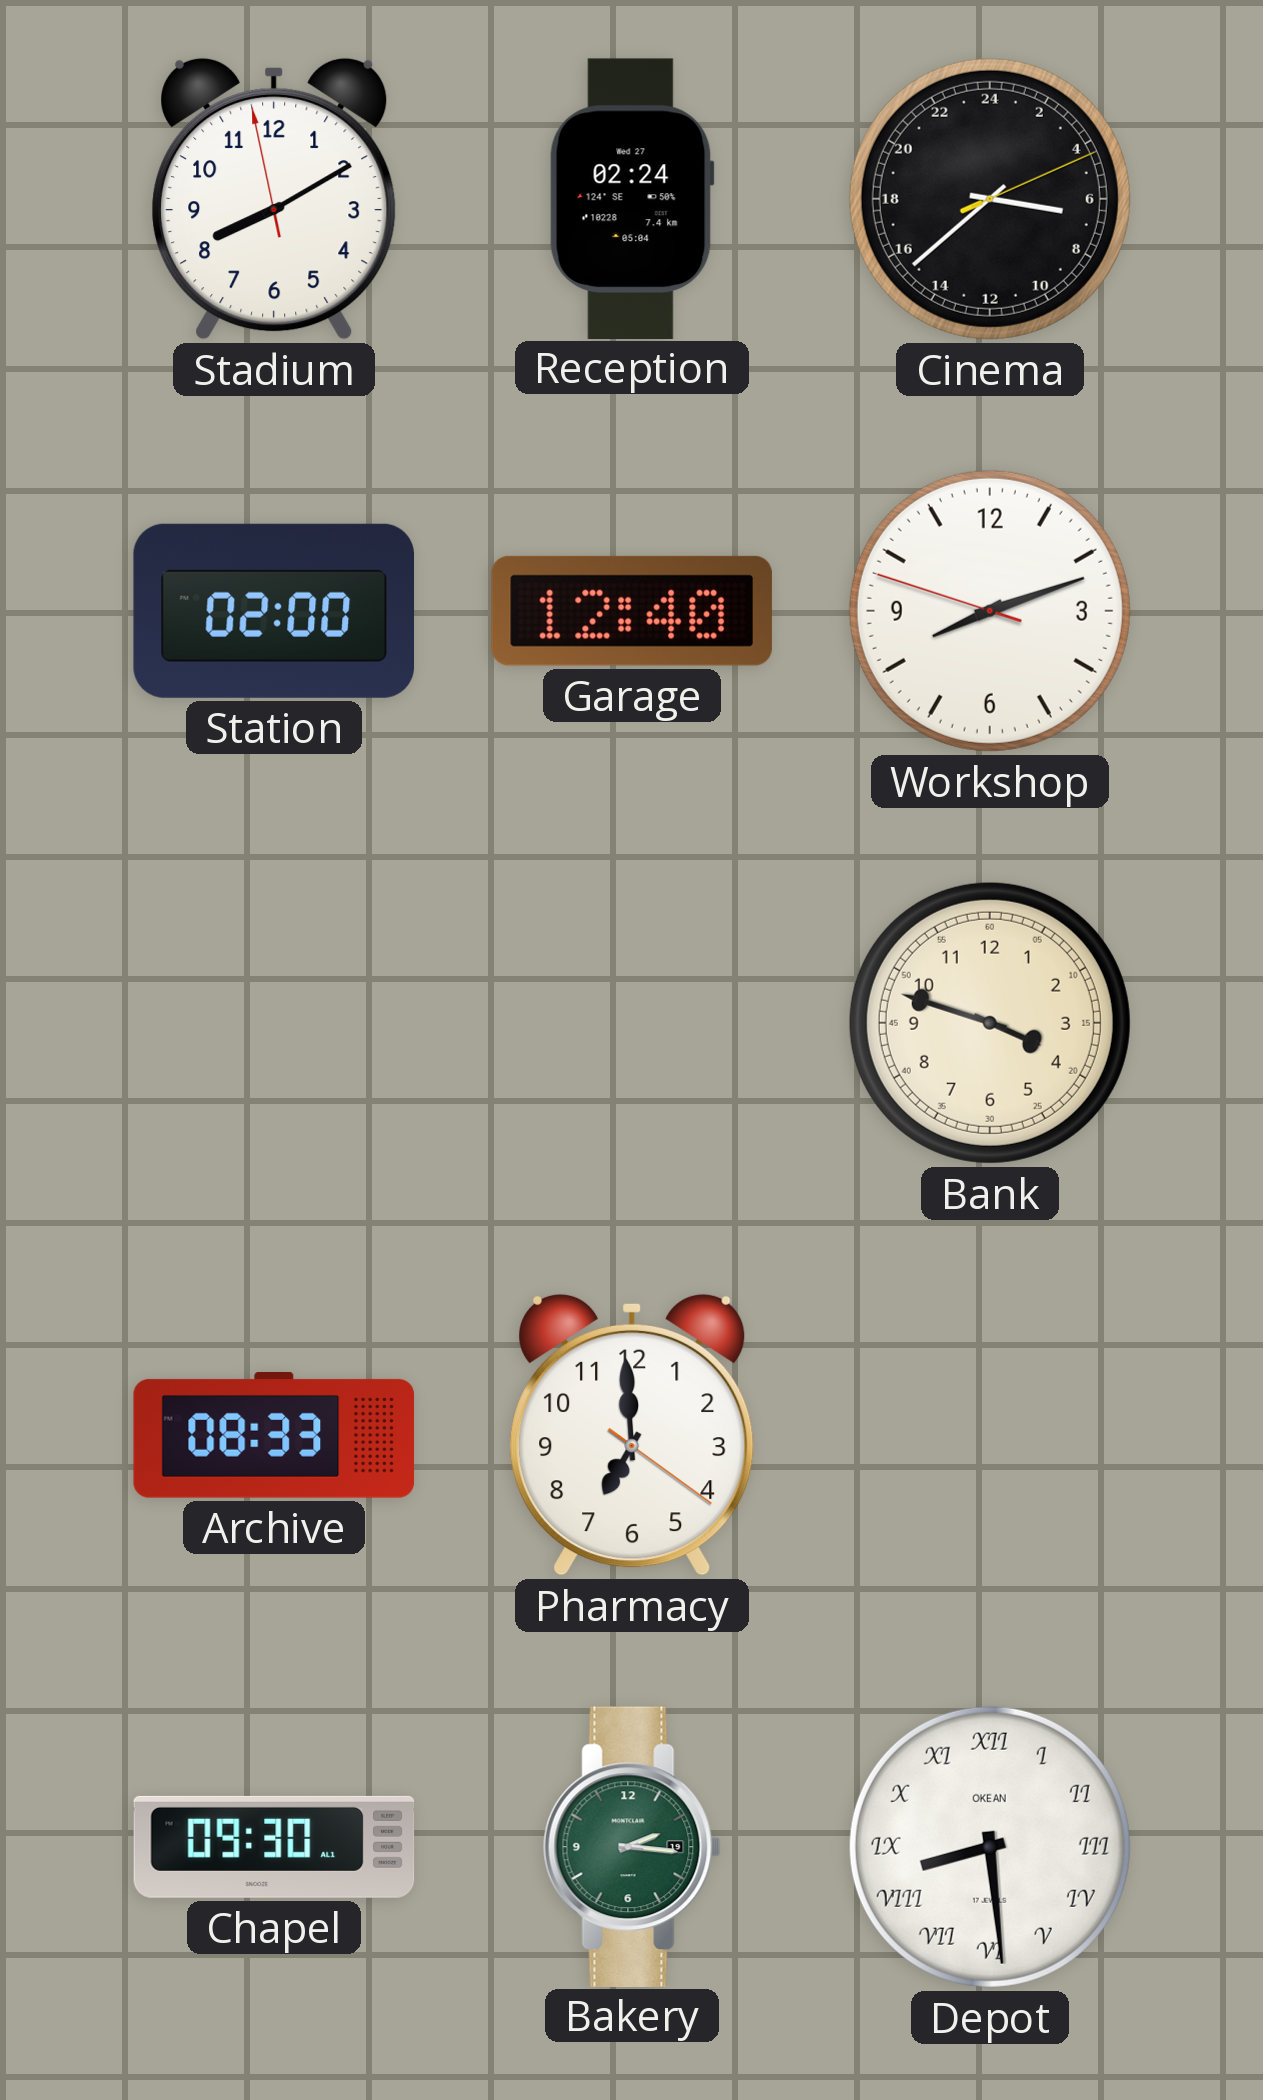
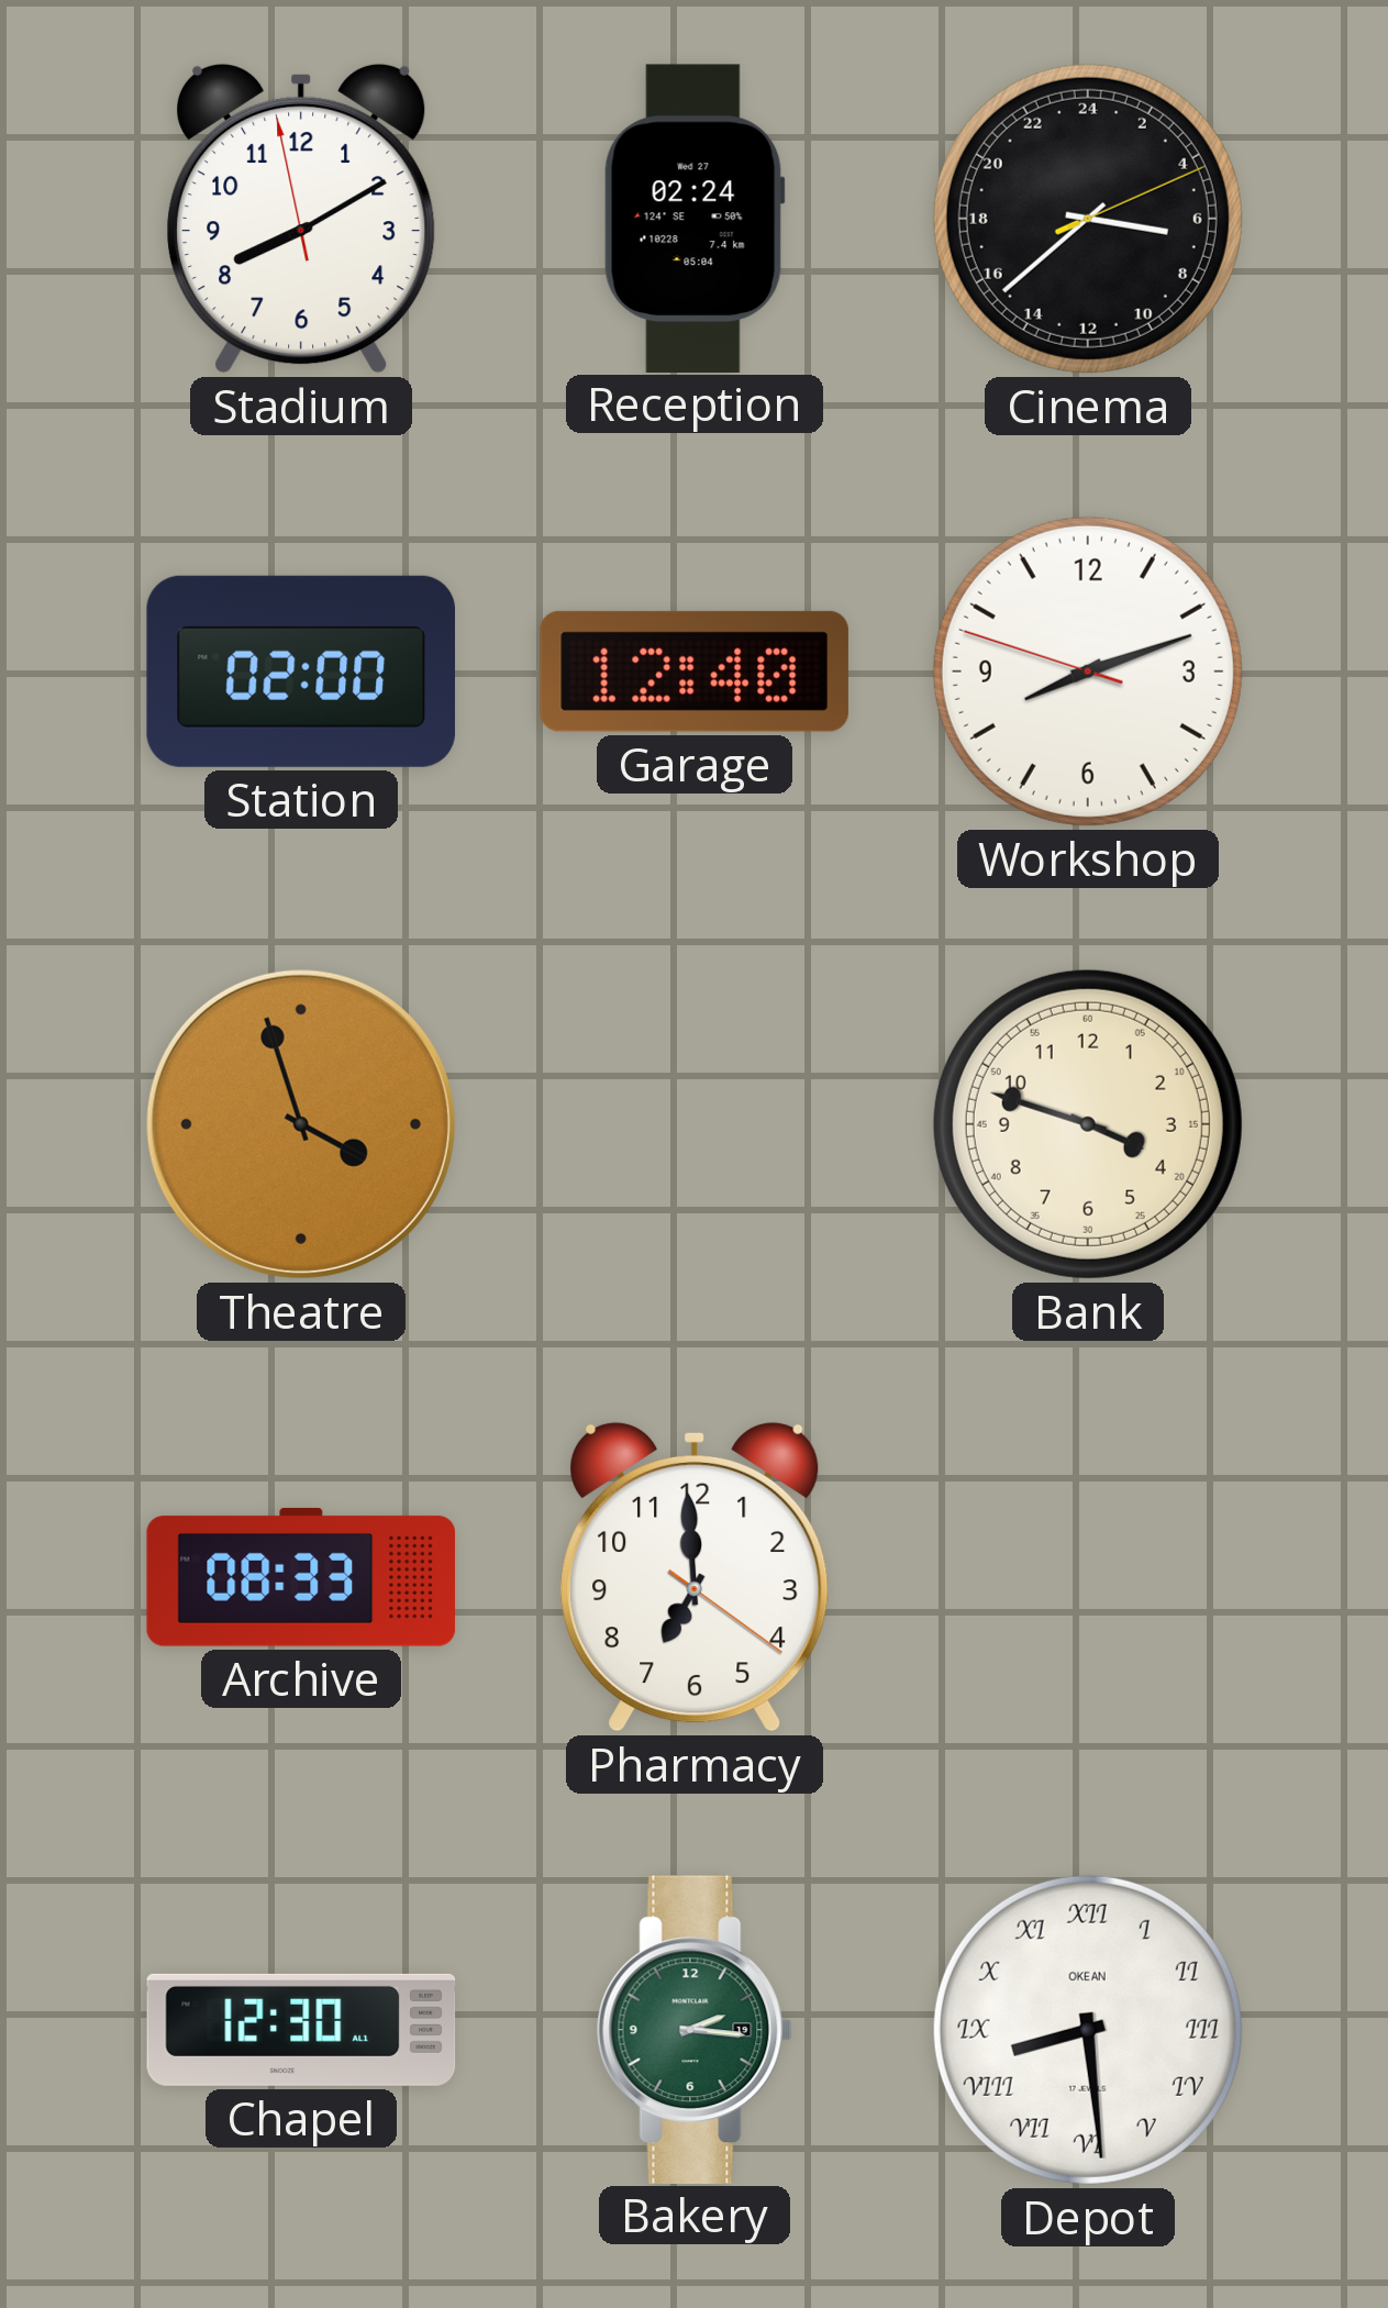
Theatre: none -> 3:57 (301, 1124)
Chapel: 09:30 -> 12:30 (301, 2030)
